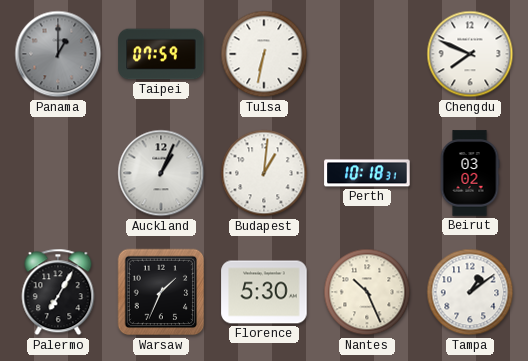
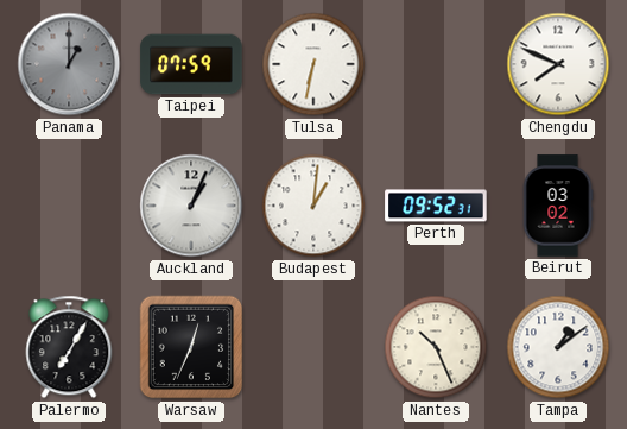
Perth: 10:18 -> 09:52 (436, 206)
Warsaw: 1:34 -> 12:34 (191, 347)
Florence: 5:30 -> none (264, 292)
